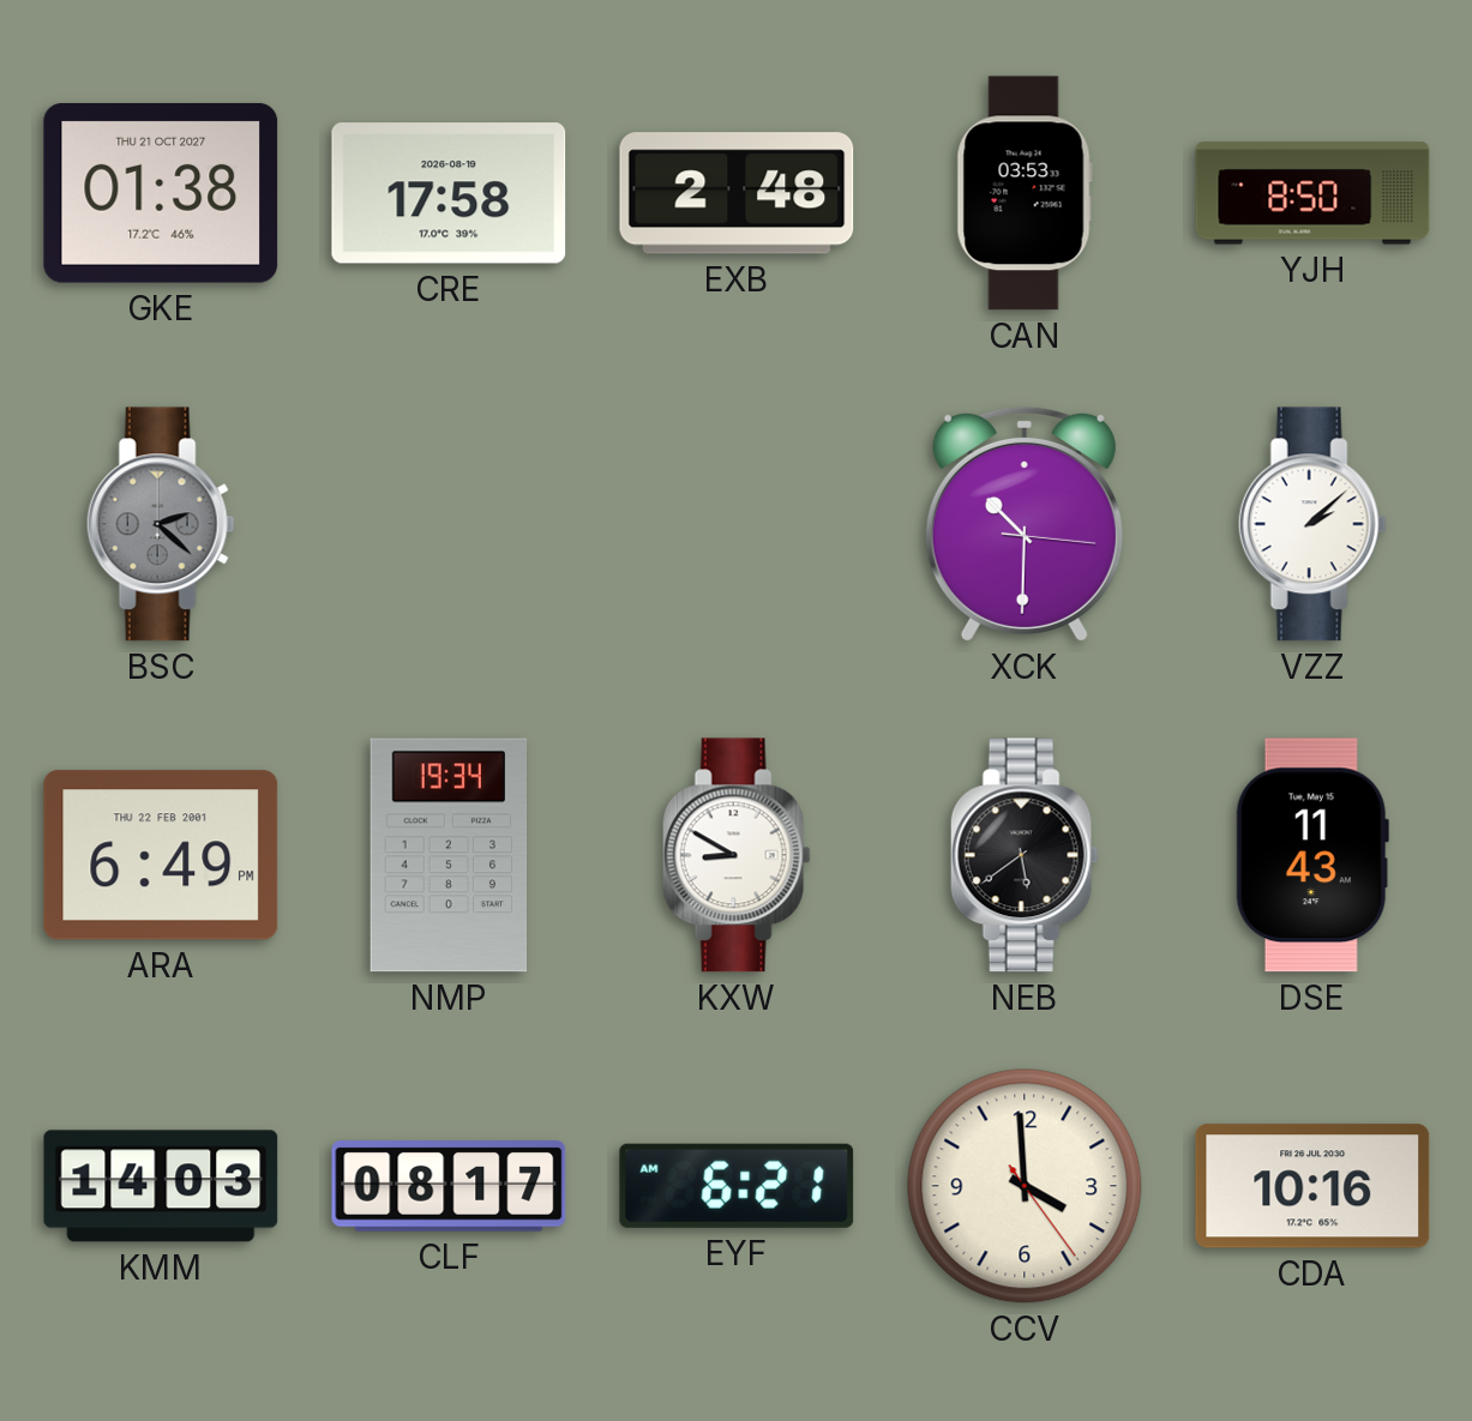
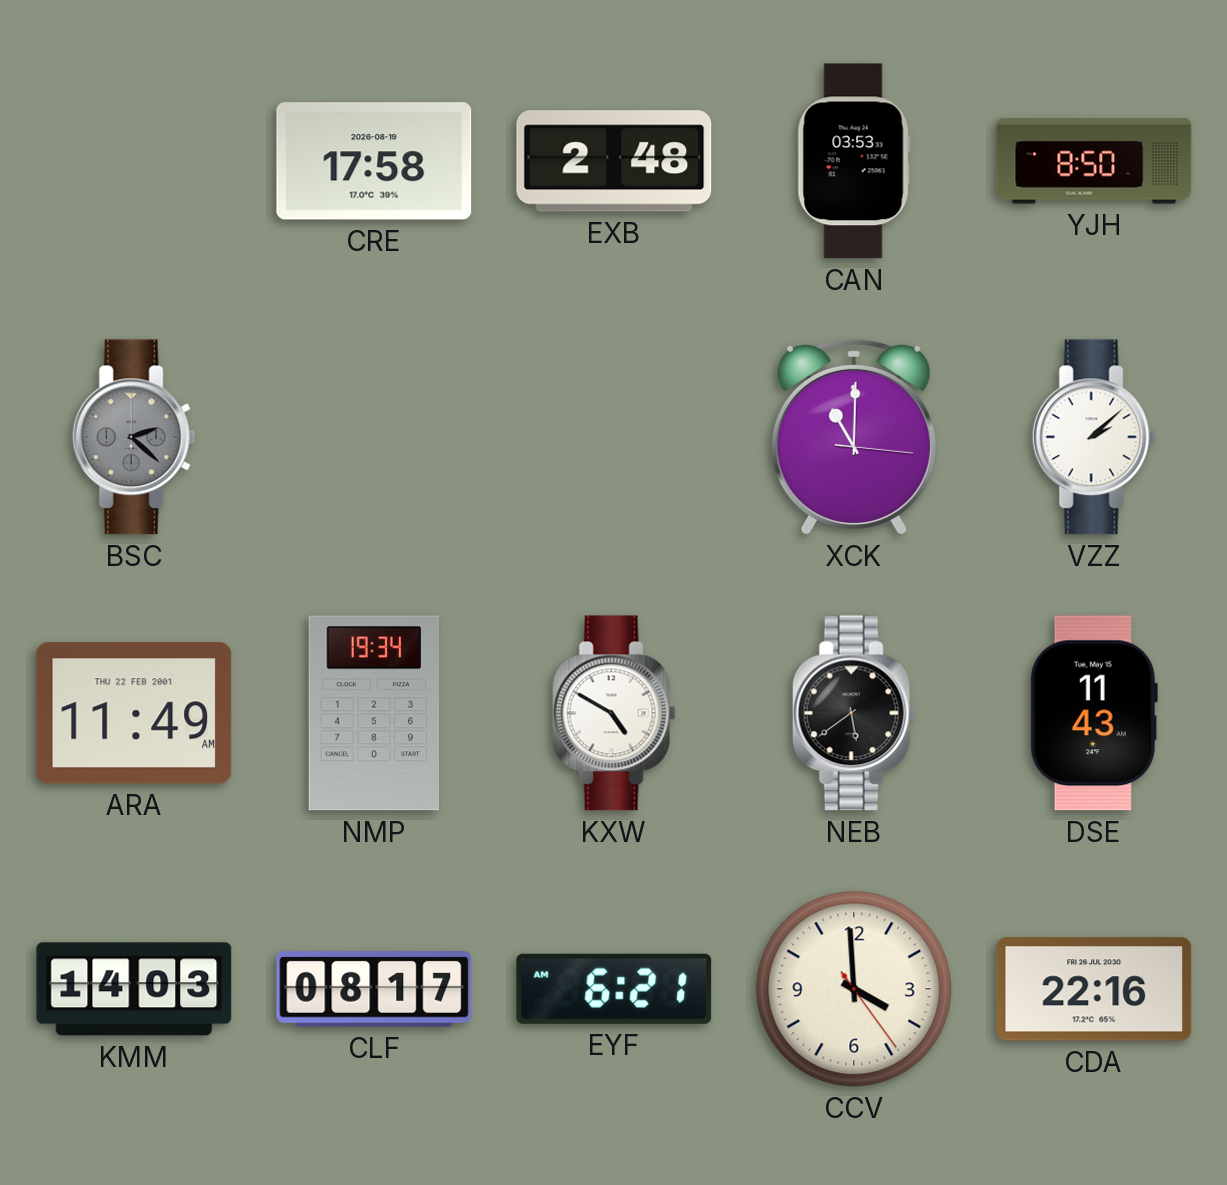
GKE: 01:38 -> none (161, 193)
XCK: 10:30 -> 11:00 (854, 437)
ARA: 6:49 -> 11:49 (134, 713)
KXW: 8:50 -> 4:50 (614, 713)
CDA: 10:16 -> 22:16 (1094, 989)
